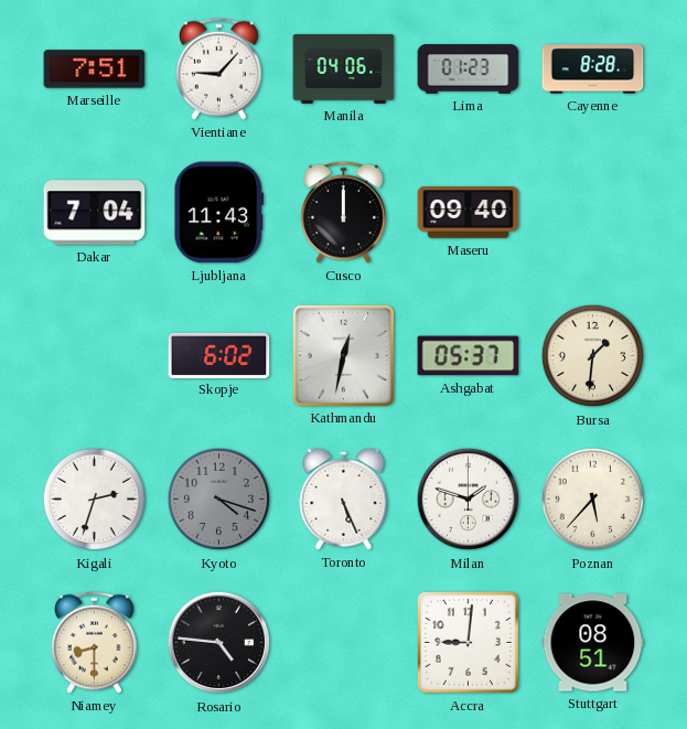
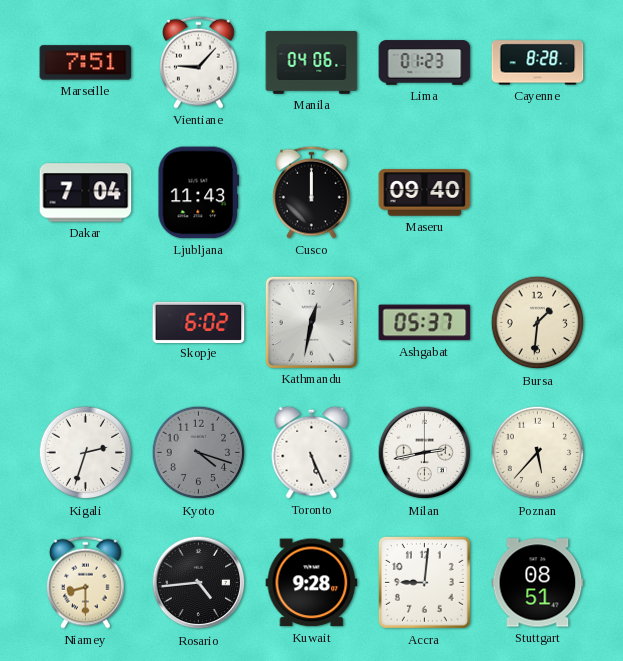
Milan: 1:48 -> 2:43 (425, 453)
Rosario: 4:46 -> 4:44 (199, 583)
Kuwait: none -> 9:28 (312, 583)
